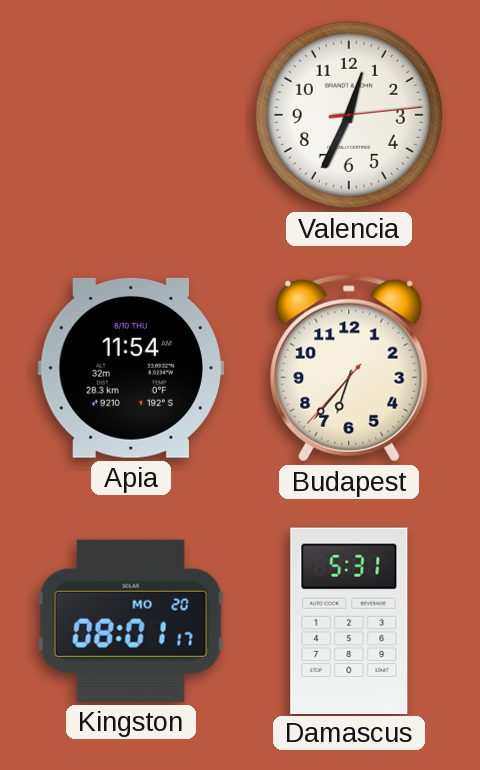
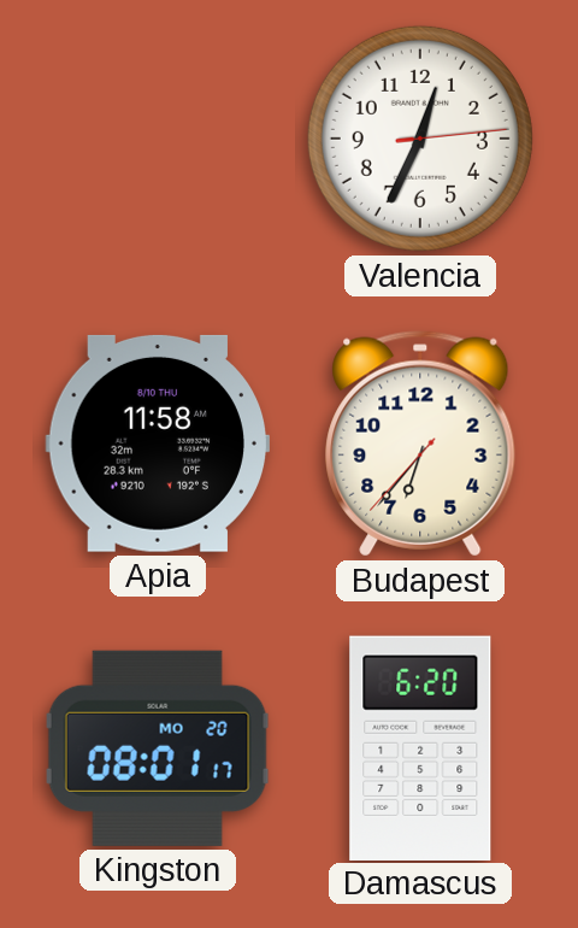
Apia: 11:54 -> 11:58 (157, 444)
Damascus: 5:31 -> 6:20 (420, 747)
